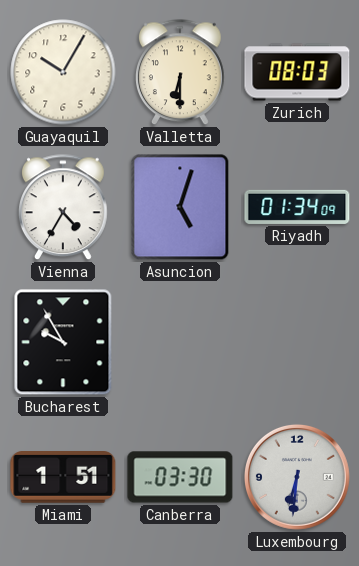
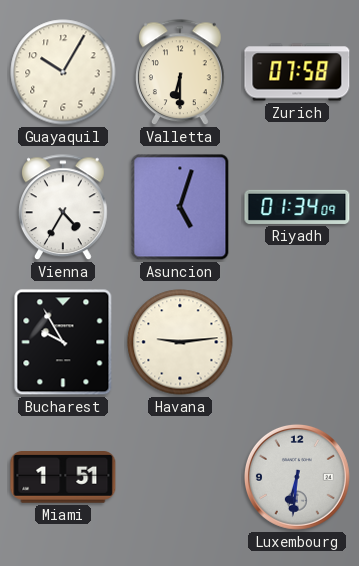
Zurich: 08:03 -> 07:58 (297, 72)
Havana: none -> 9:14 (180, 342)
Canberra: 03:30 -> none (180, 477)
